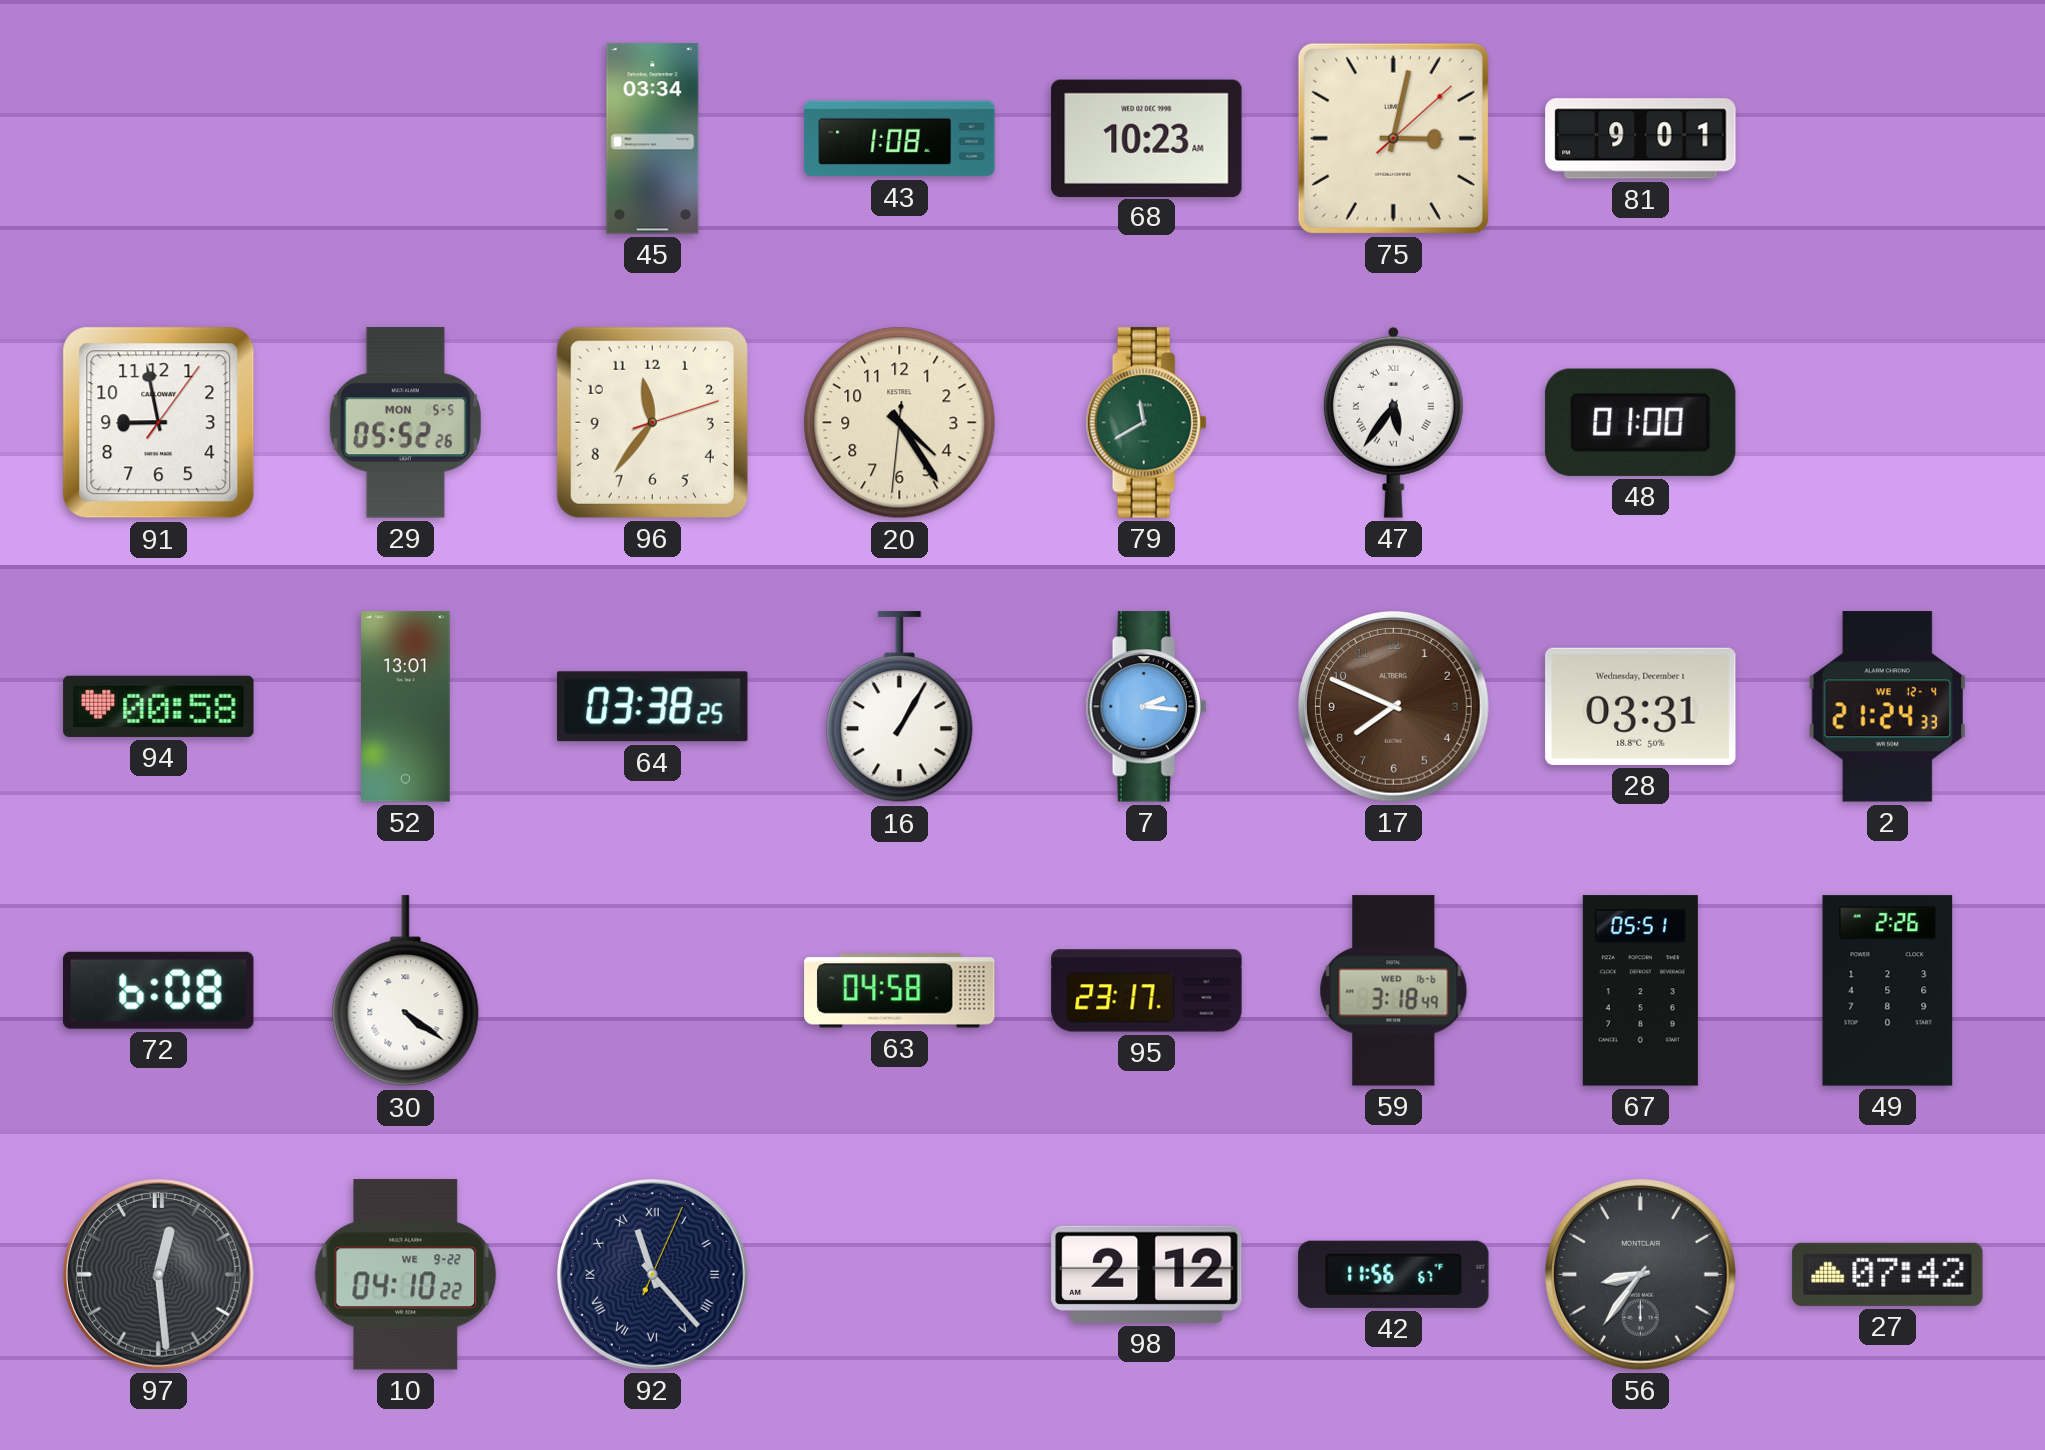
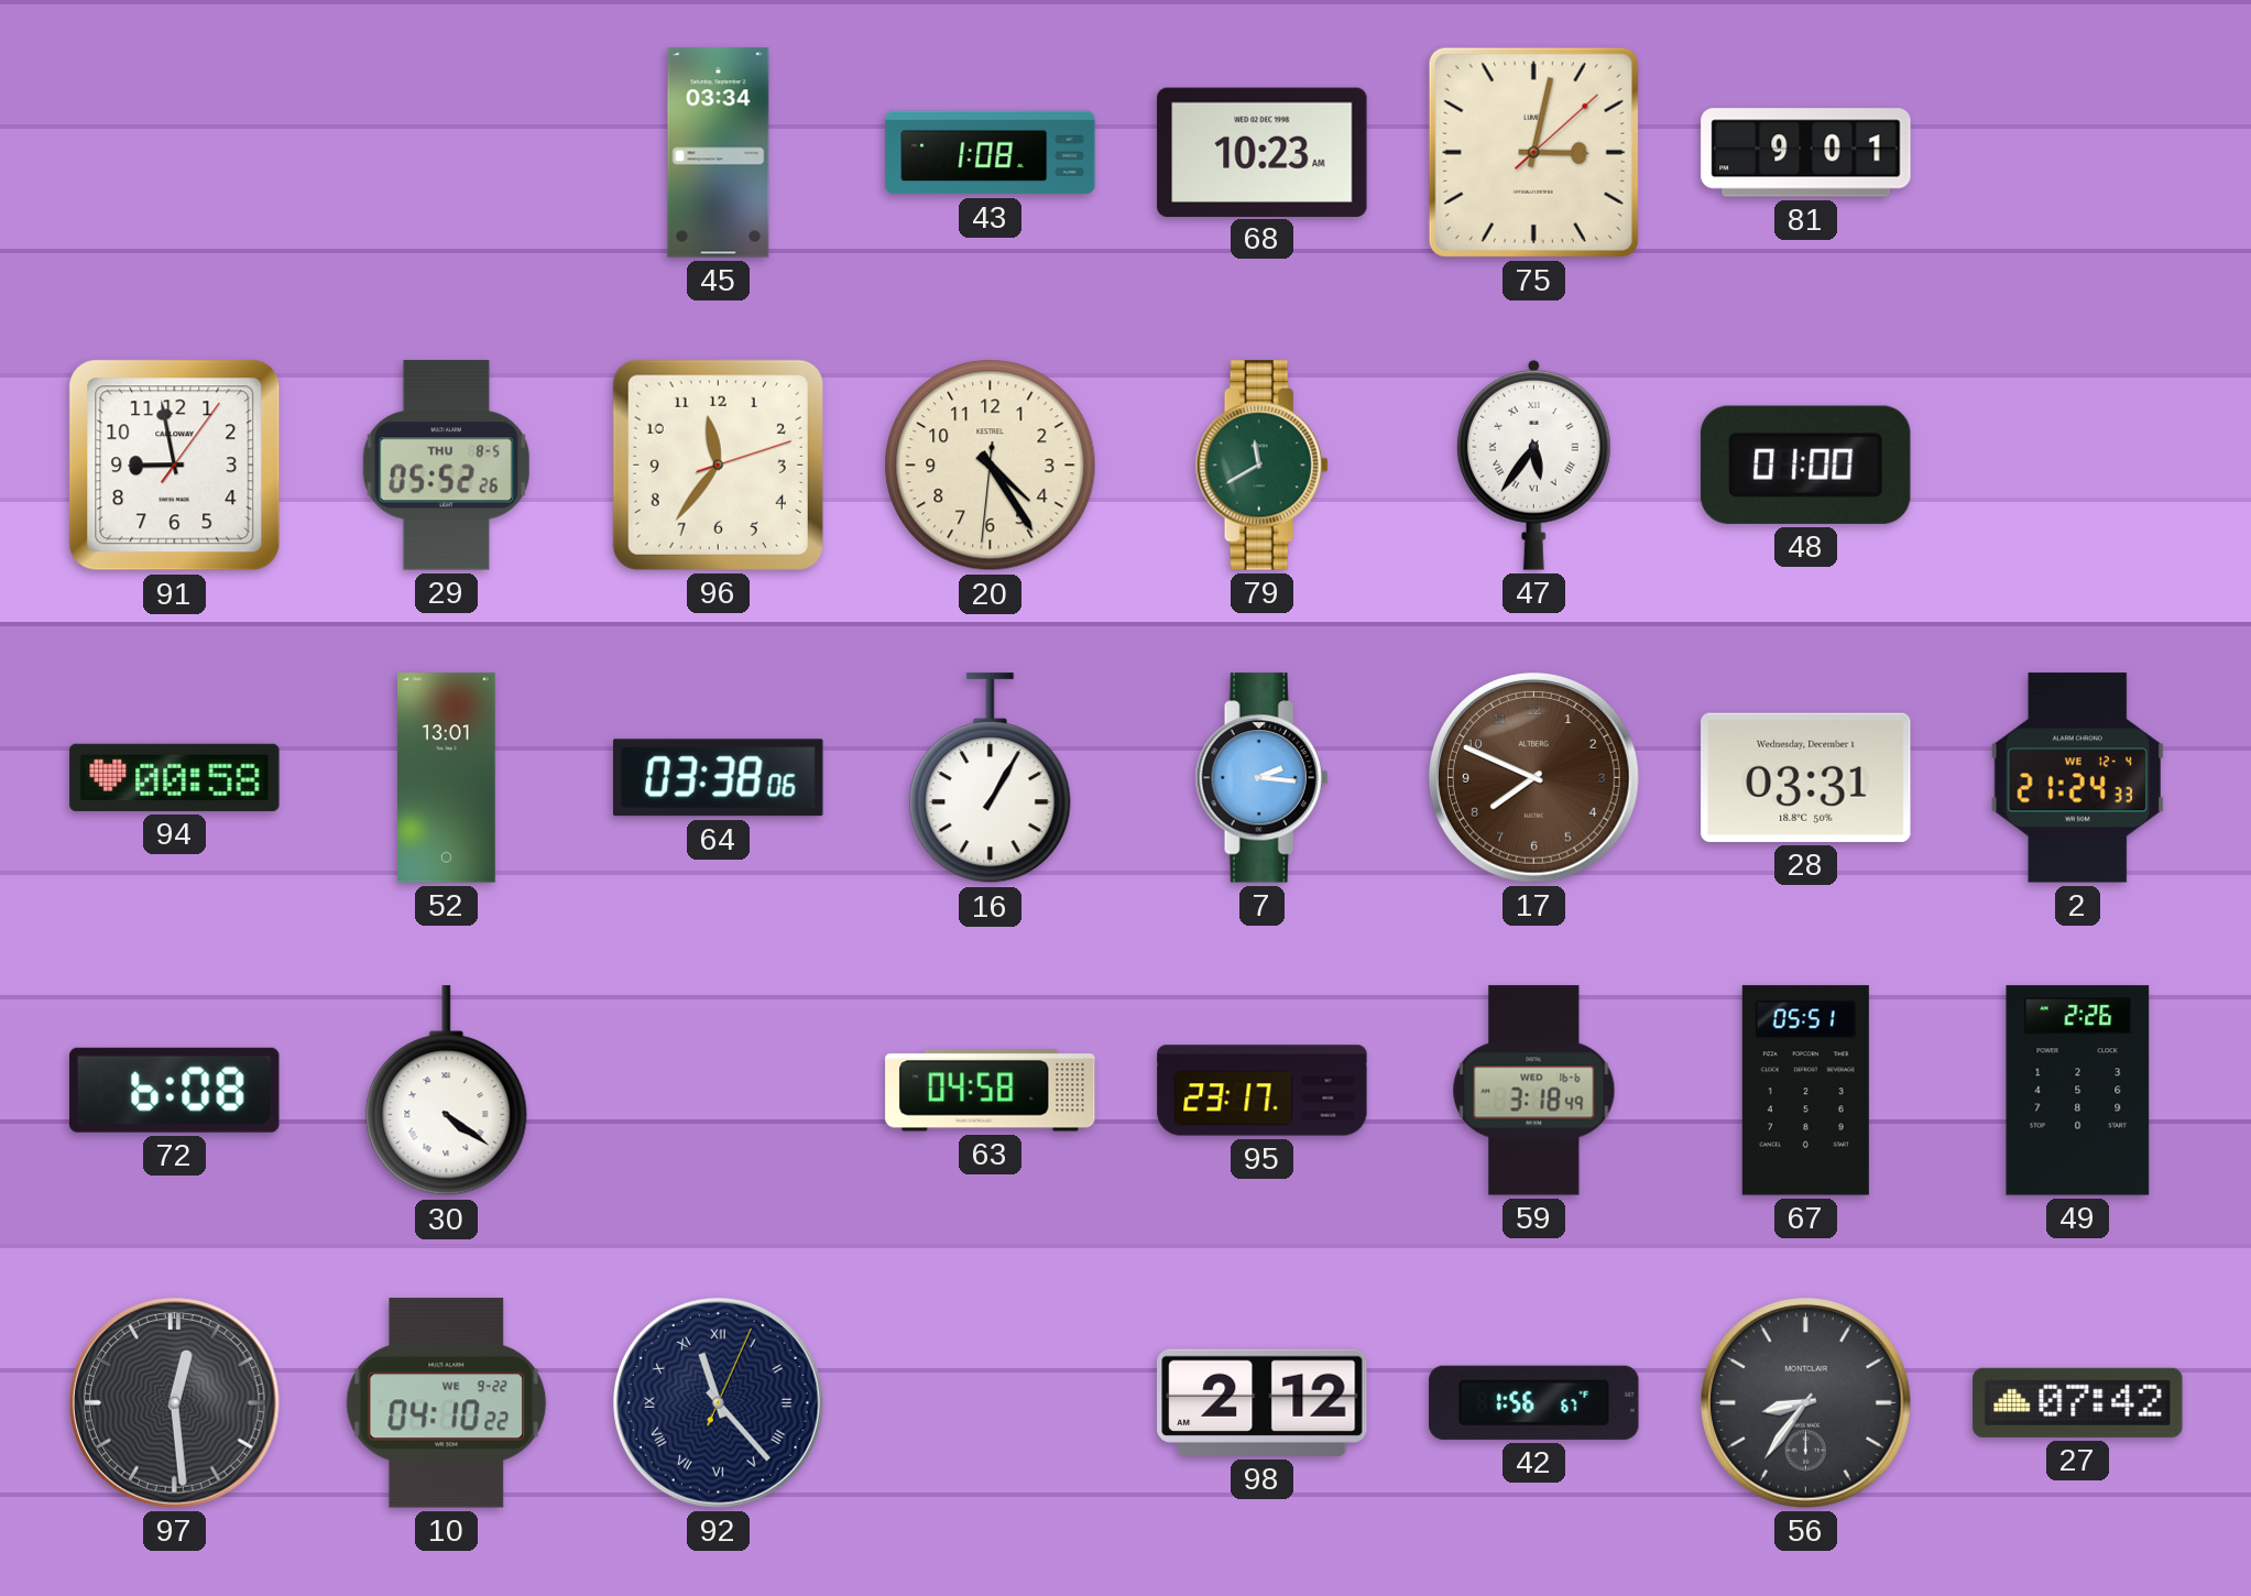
29 date: MON 5-5 -> THU 8-5 (446, 466)
64: 03:38:25 -> 03:38:06 (719, 778)
42: 11:56 -> 1:56 (1534, 1402)
